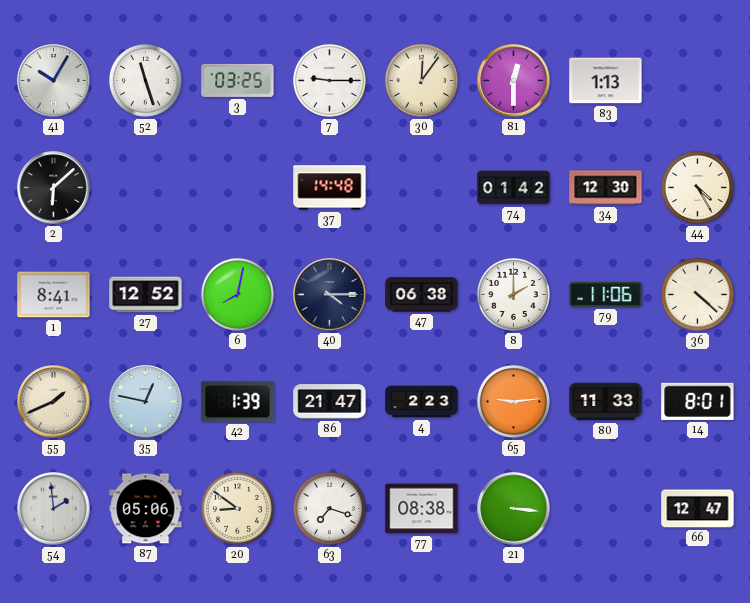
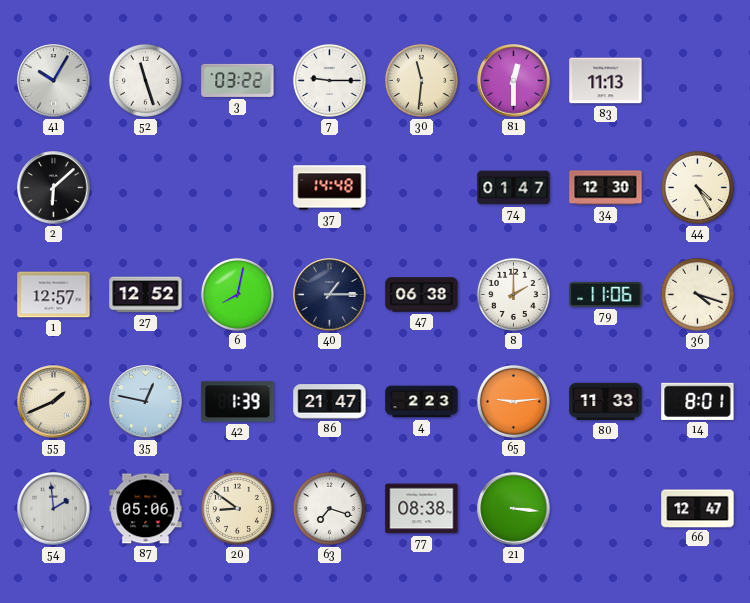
3: 03:25 -> 03:22 (238, 80)
30: 12:06 -> 11:31 (421, 80)
83: 1:13 -> 11:13 (606, 81)
74: 01:42 -> 01:47 (514, 188)
1: 8:41 -> 12:57 (54, 295)
40: 4:15 -> 1:15 (330, 295)
36: 4:22 -> 4:18 (697, 294)
